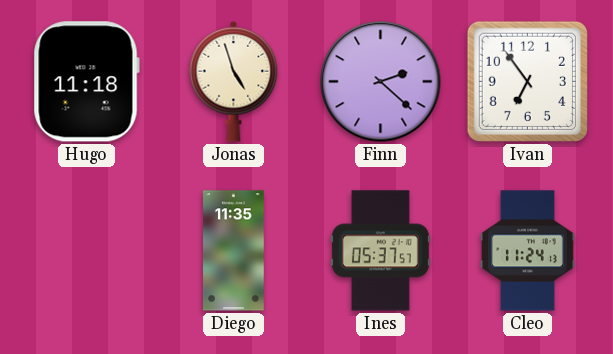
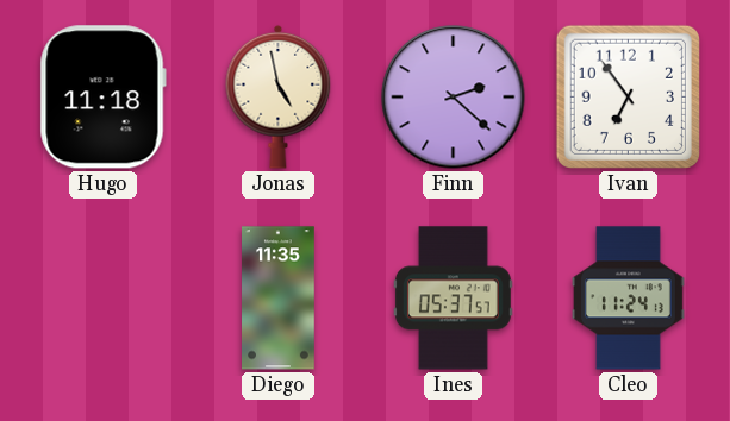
Jonas: 4:57 -> 4:58 (279, 96)
